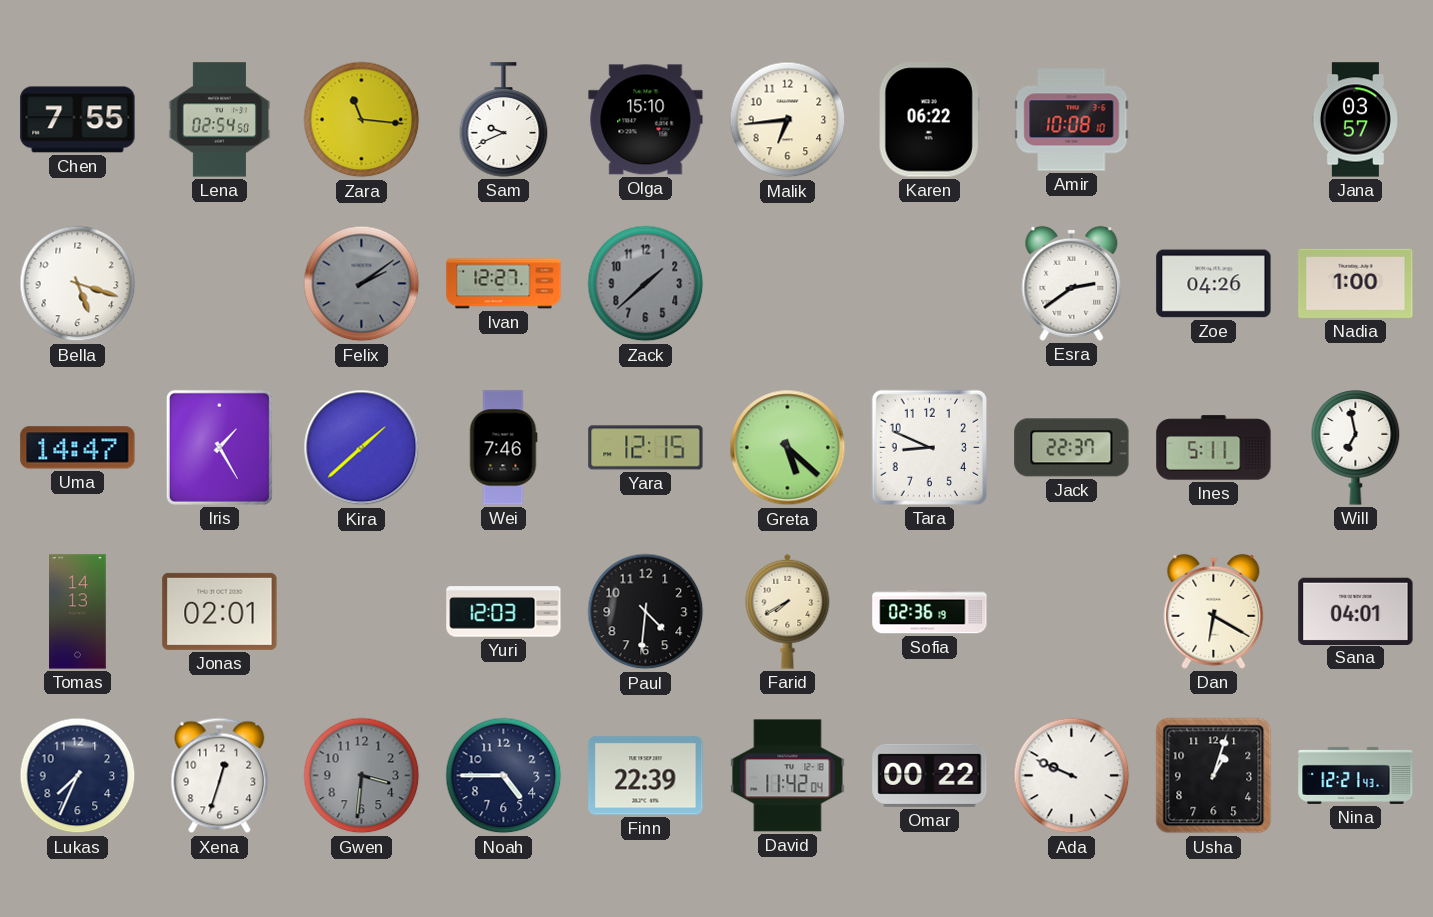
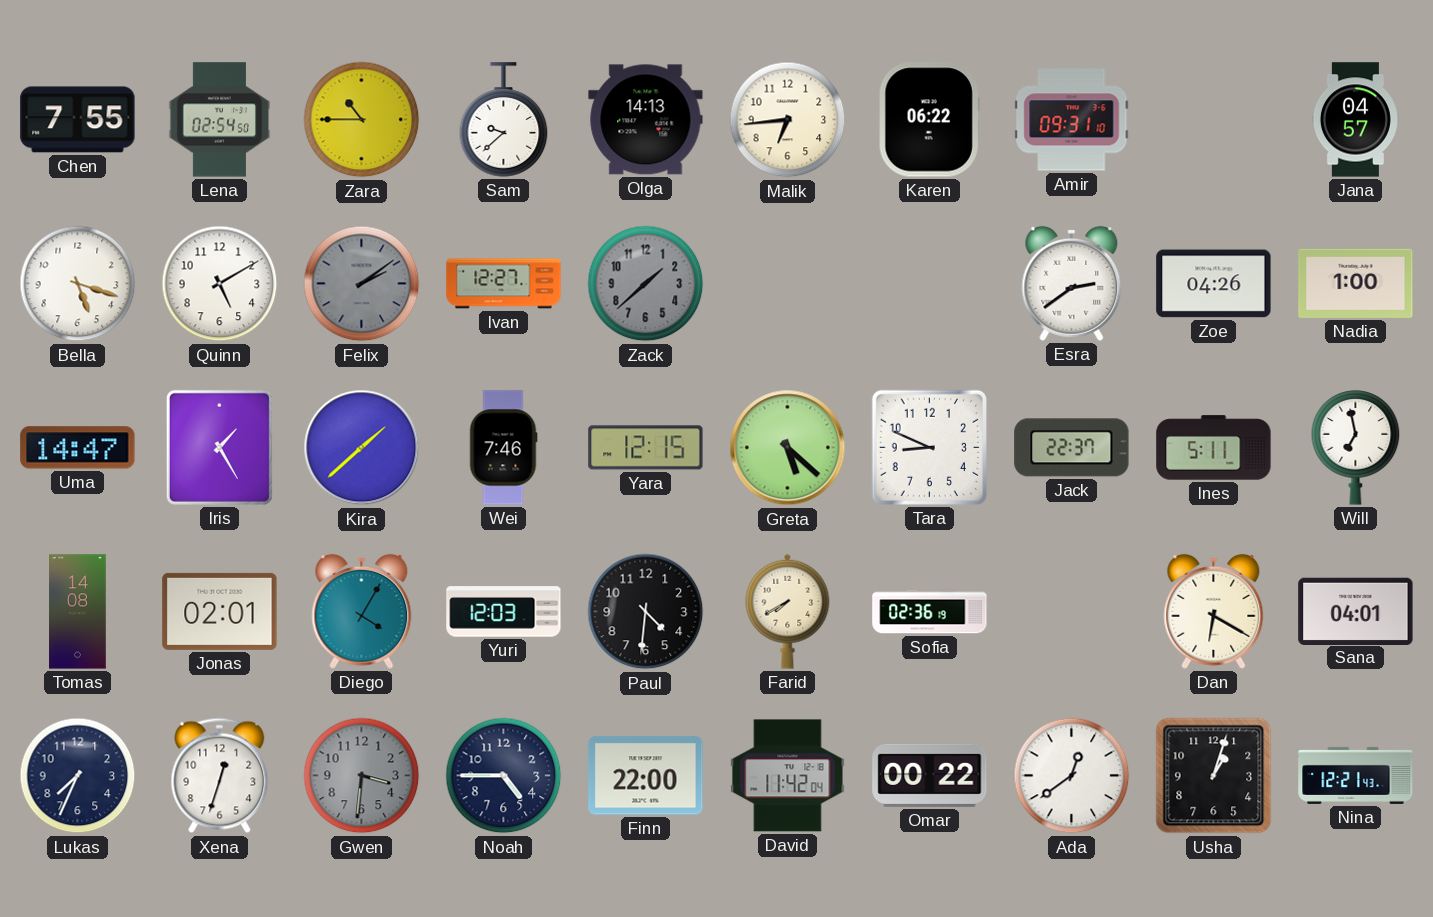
Zara: 11:16 -> 10:45 (362, 120)
Sam: 9:41 -> 9:38 (504, 120)
Olga: 15:10 -> 14:13 (646, 120)
Amir: 10:08 -> 09:31 (1072, 120)
Jana: 03:57 -> 04:57 (1355, 120)
Quinn: none -> 5:10 (220, 284)
Tomas: 14:13 -> 14:08 (78, 612)
Diego: none -> 4:05 (362, 611)
Finn: 22:39 -> 22:00 (646, 776)
Ada: 9:49 -> 12:39 (1072, 776)
